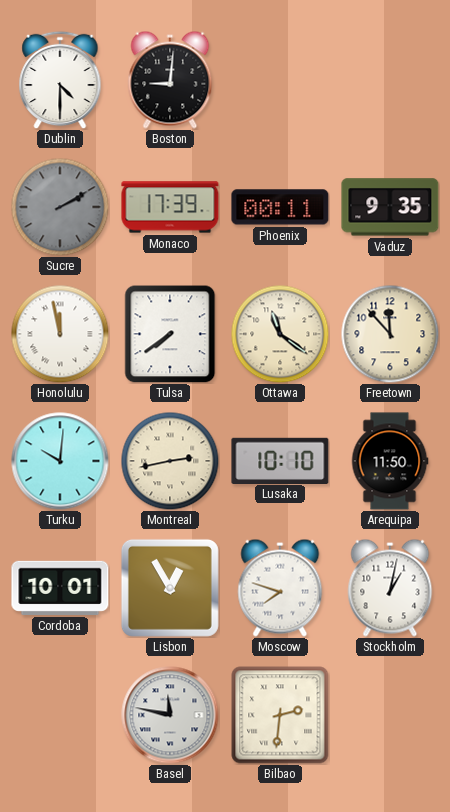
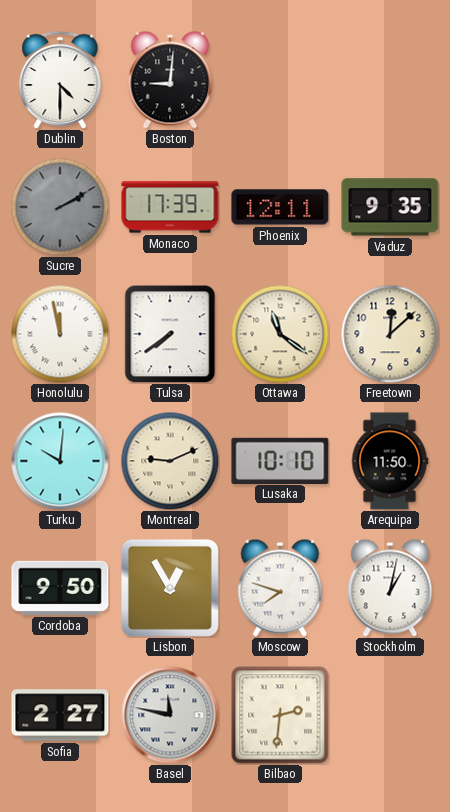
Phoenix: 00:11 -> 12:11 (280, 207)
Freetown: 11:53 -> 12:08 (390, 334)
Montreal: 2:43 -> 9:11 (170, 461)
Cordoba: 10:01 -> 9:50 (60, 588)
Sofia: none -> 2:27 (60, 715)
